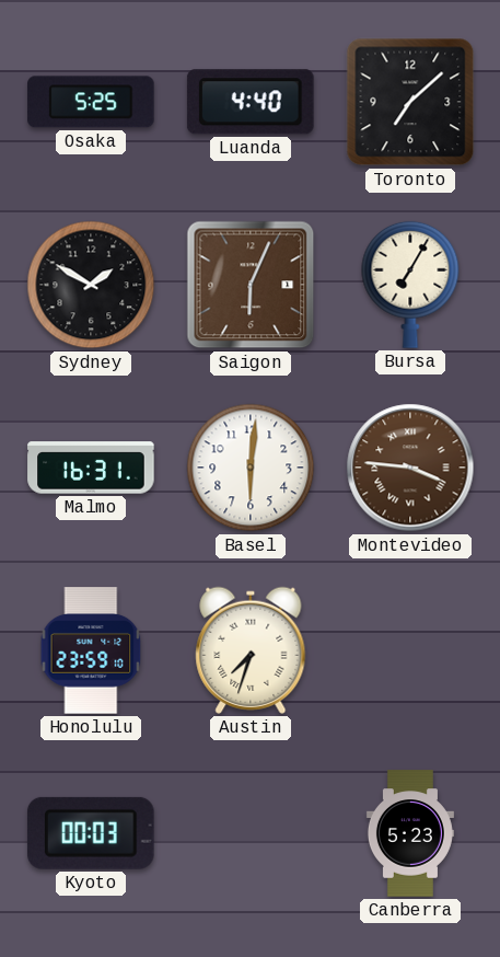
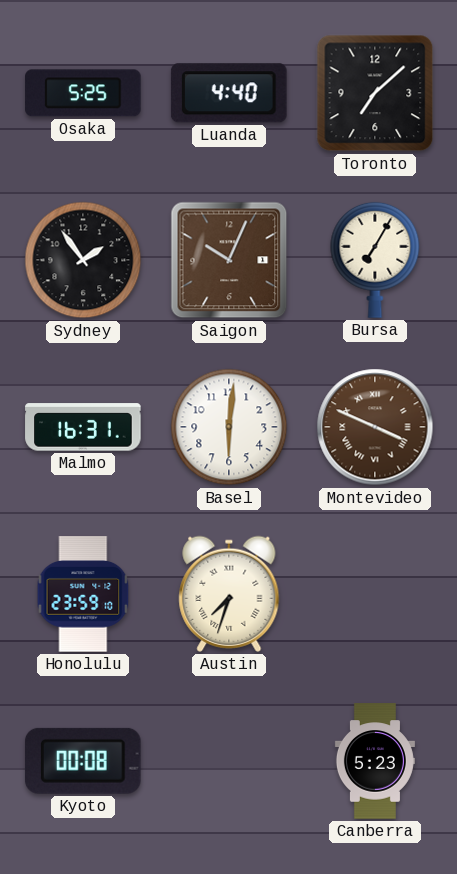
Sydney: 1:50 -> 1:54 (83, 260)
Saigon: 6:04 -> 10:04 (229, 260)
Montevideo: 3:46 -> 3:49 (375, 427)
Kyoto: 00:03 -> 00:08 (83, 761)
